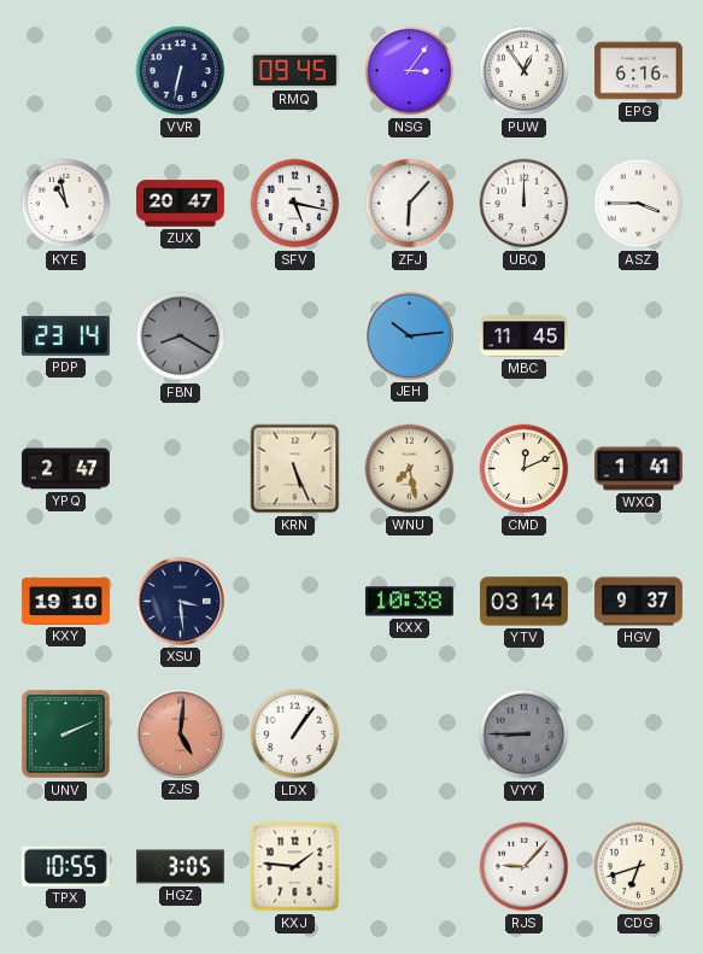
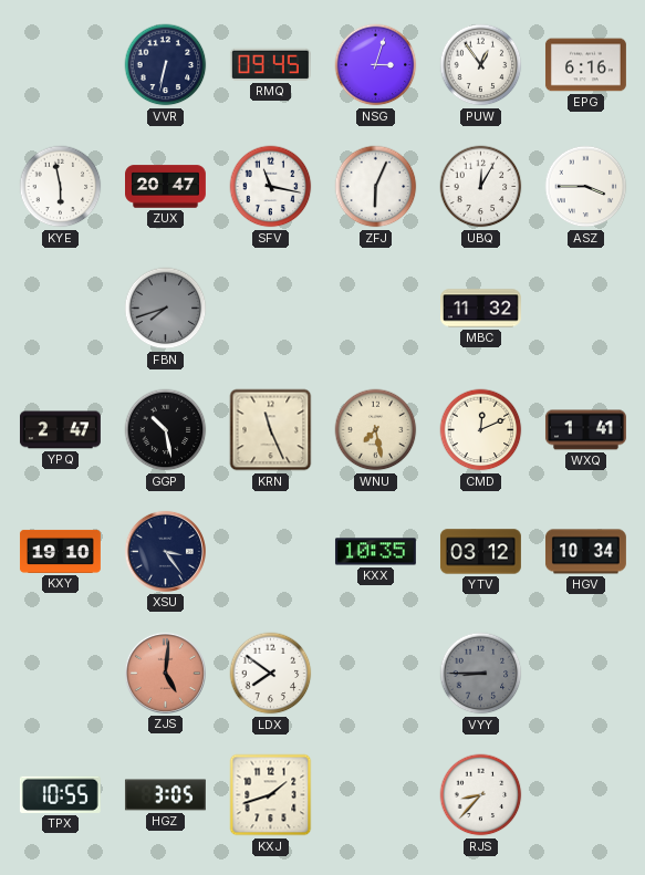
NSG: 3:06 -> 3:03 (376, 65)
KYE: 10:58 -> 5:58 (61, 187)
SFV: 5:17 -> 11:17 (271, 187)
ZFJ: 6:07 -> 6:04 (376, 187)
UBQ: 12:00 -> 12:05 (481, 187)
PDP: 23:14 -> none (65, 335)
FBN: 8:20 -> 7:42 (166, 309)
JEH: 10:14 -> none (409, 335)
MBC: 11:45 -> 11:32 (481, 309)
GGP: none -> 10:28 (166, 430)
KRN: 5:26 -> 11:26 (271, 430)
XSU: 3:29 -> 3:24 (165, 551)
KXX: 10:38 -> 10:35 (375, 552)
YTV: 03:14 -> 03:12 (480, 552)
HGV: 9:37 -> 10:34 (585, 552)
UNV: 2:11 -> none (66, 734)
LDX: 1:06 -> 7:51 (271, 674)
KXJ: 1:46 -> 1:42 (271, 795)
RJS: 9:07 -> 8:37 (481, 795)
CDG: 6:42 -> none (639, 867)
